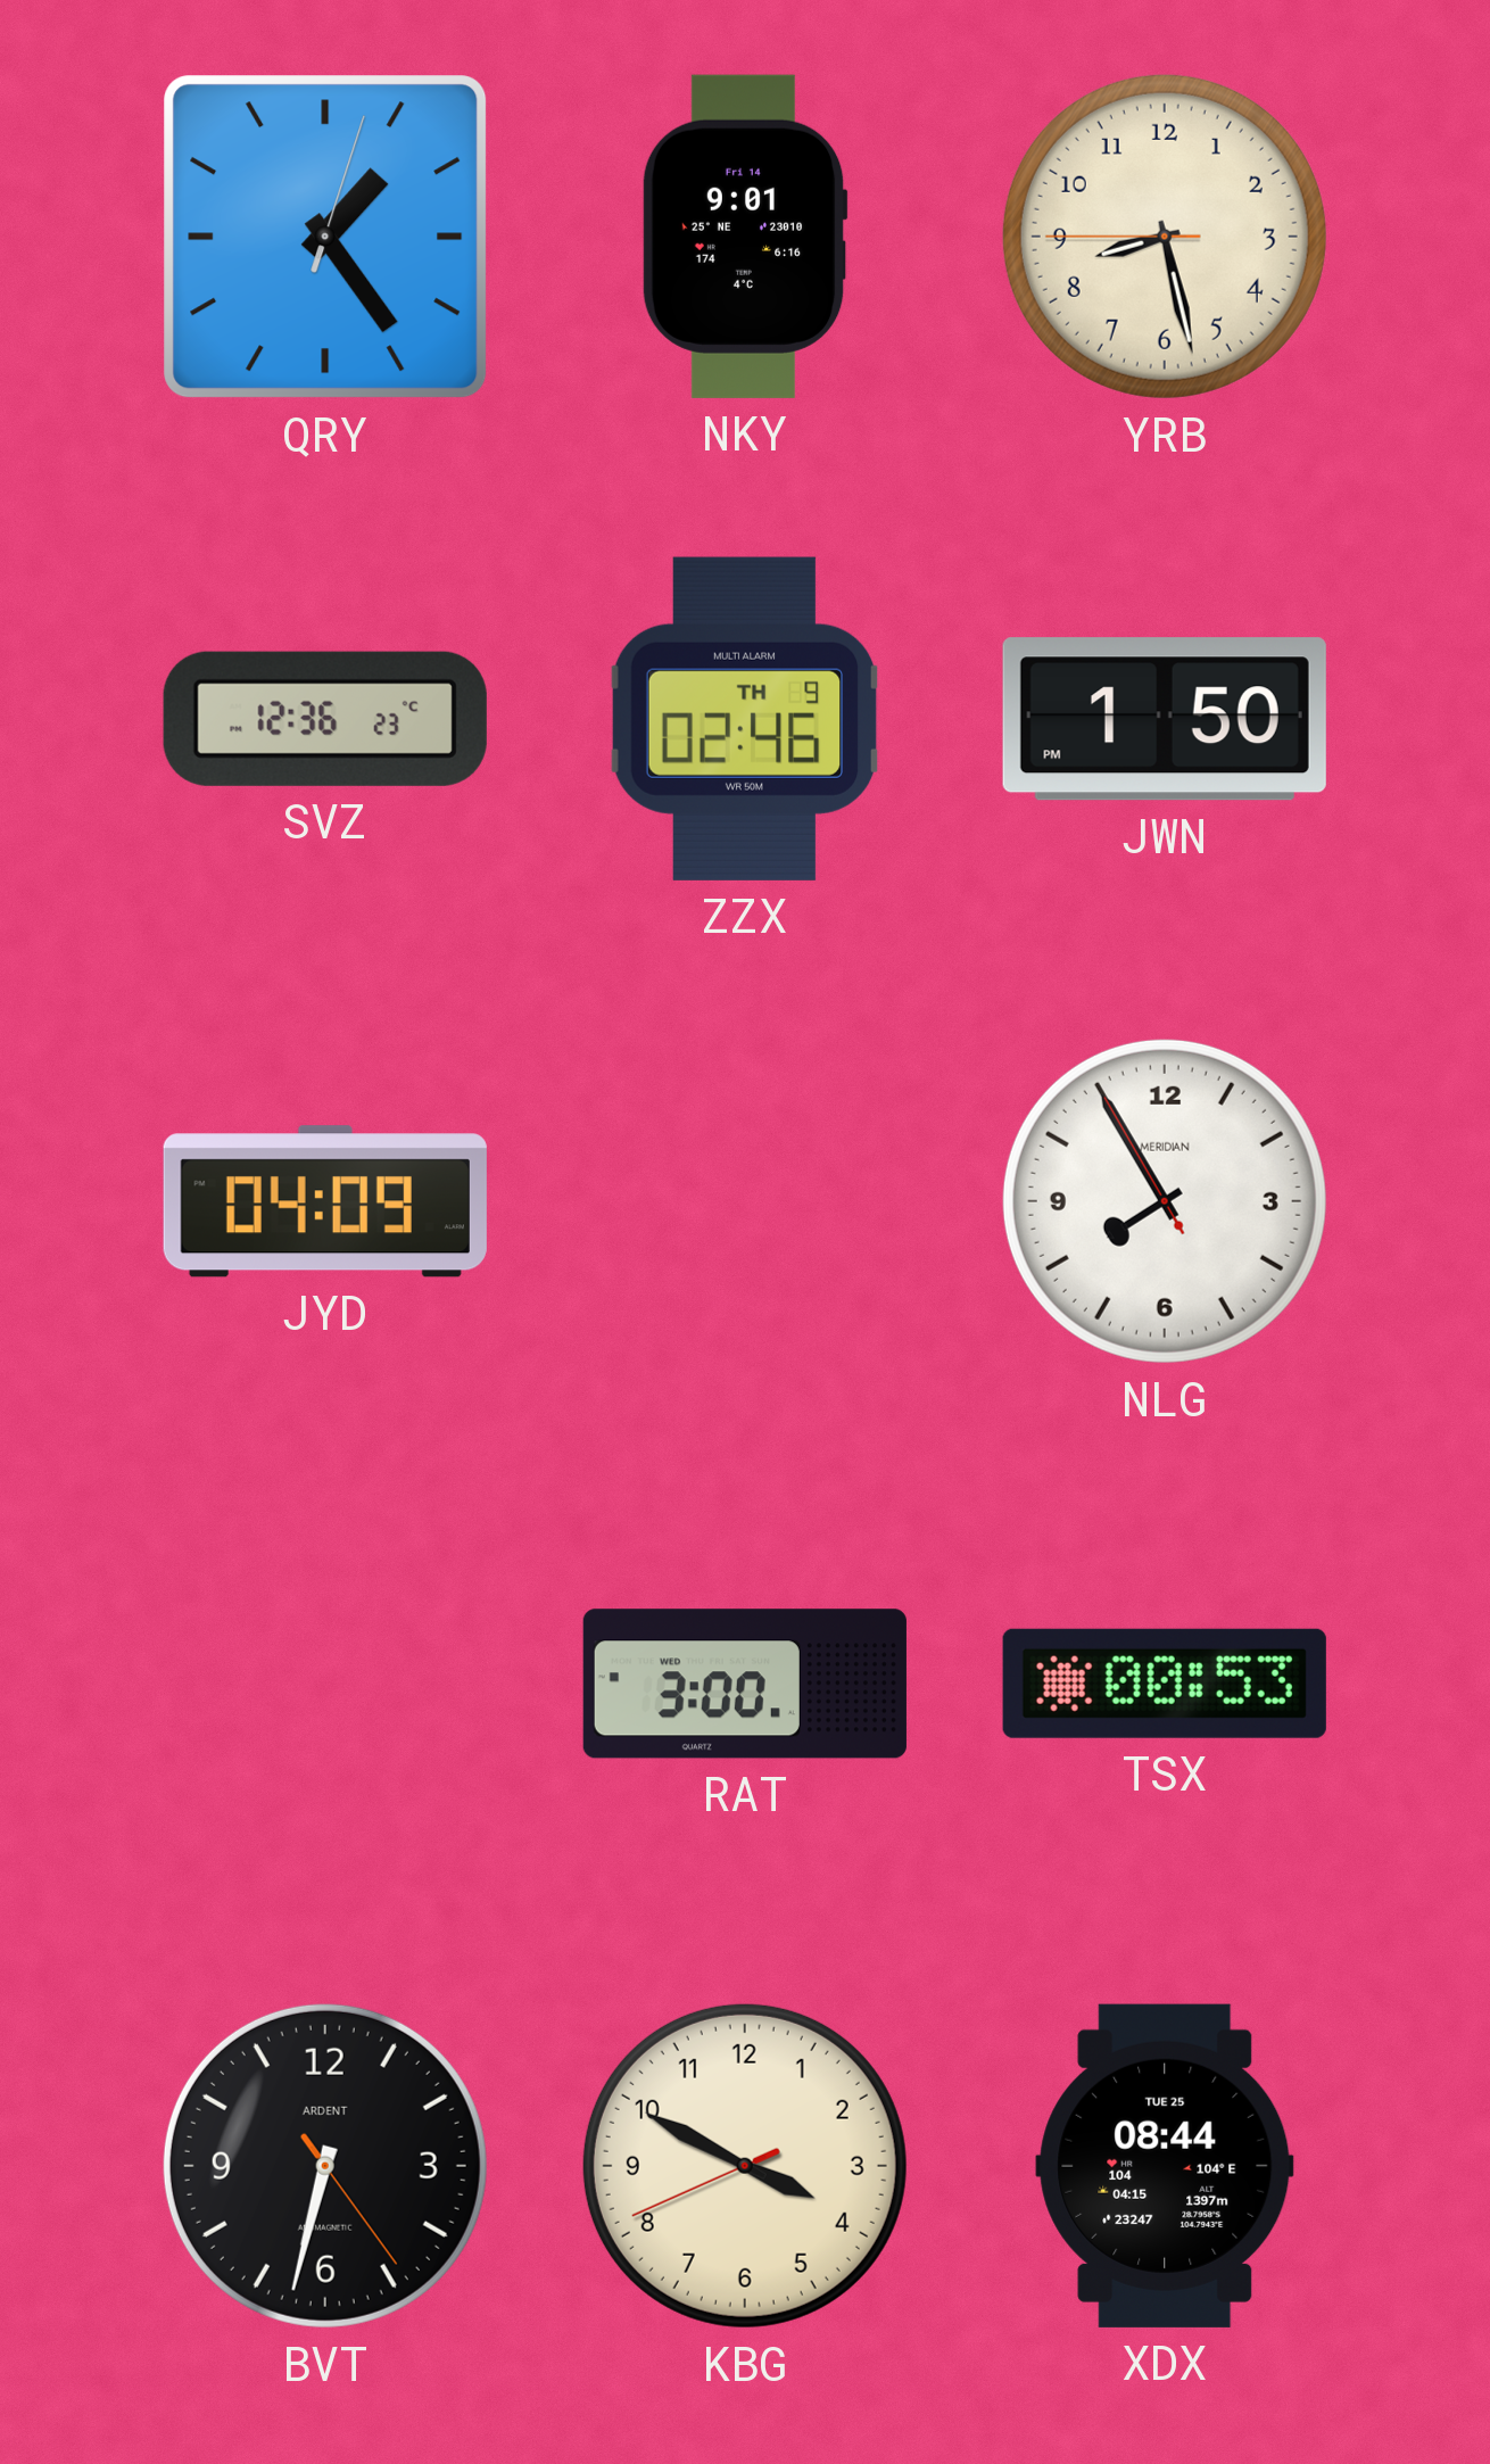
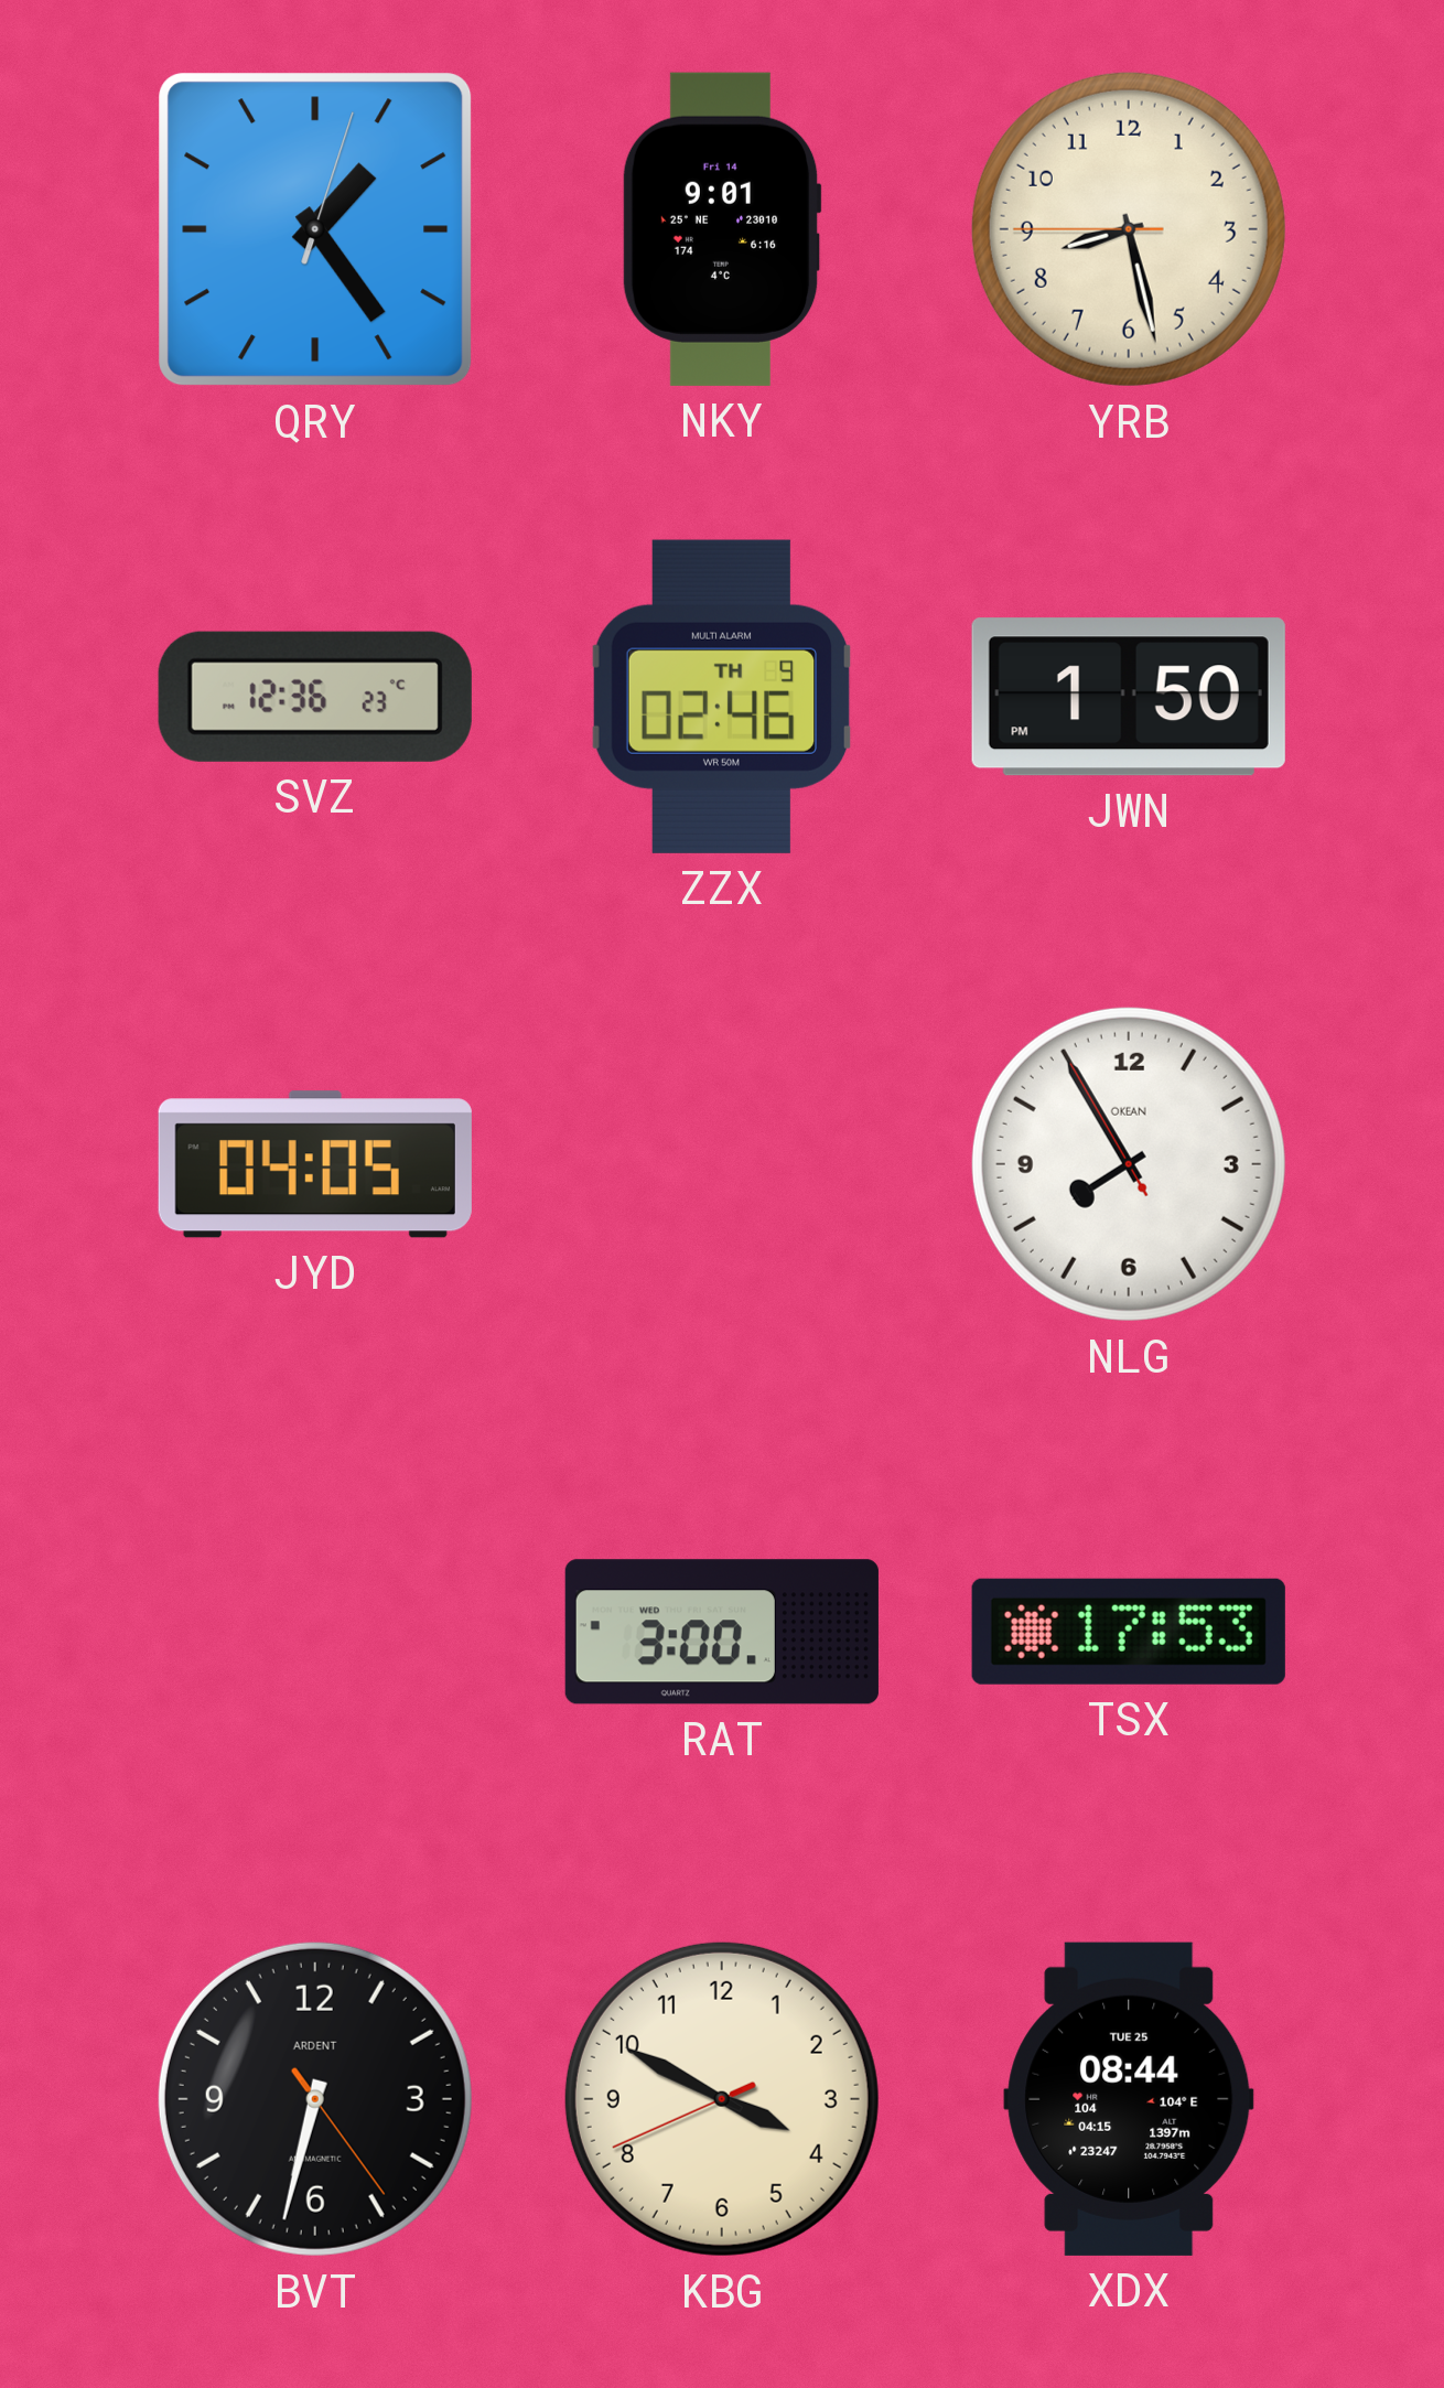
JYD: 04:09 -> 04:05 (315, 1164)
NLG brand: MERIDIAN -> OKEAN (1129, 1164)
TSX: 00:53 -> 17:53 (1129, 1632)
